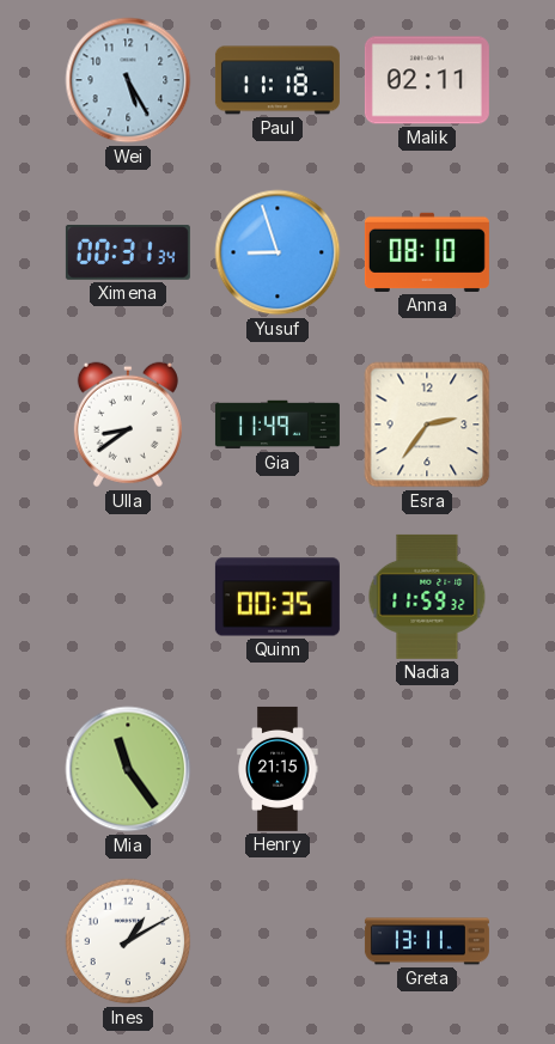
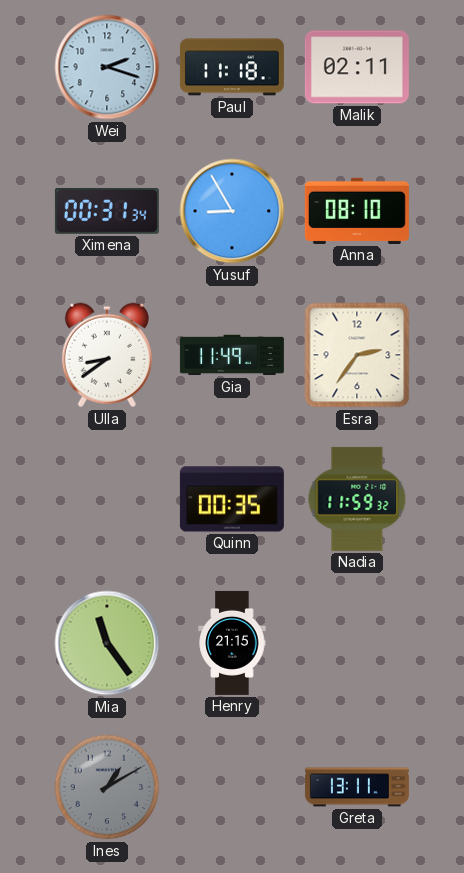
Wei: 5:25 -> 2:18 (107, 67)
Yusuf: 8:57 -> 8:55 (232, 211)
Ines dial: white -> grey (107, 787)
